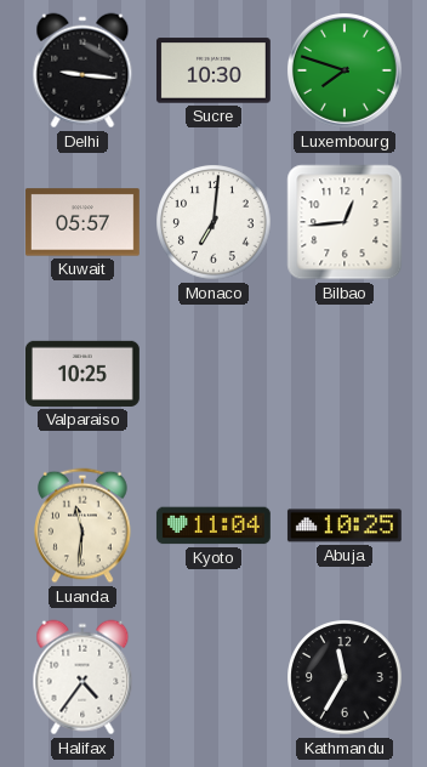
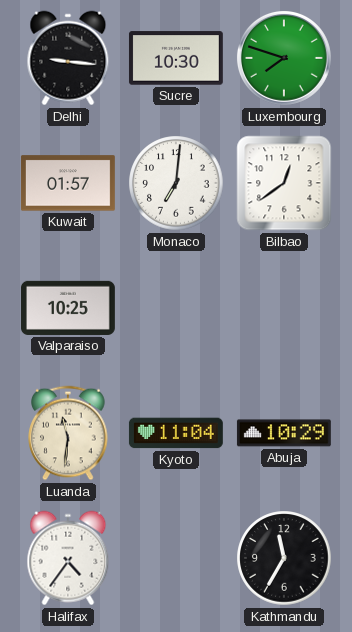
Kuwait: 05:57 -> 01:57 (68, 183)
Bilbao: 12:44 -> 12:39 (284, 183)
Abuja: 10:25 -> 10:29 (284, 433)
